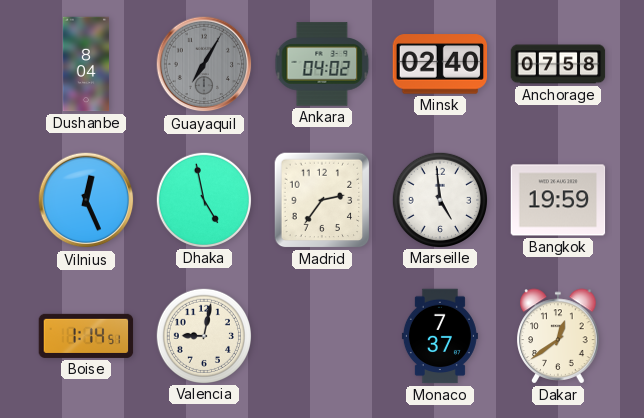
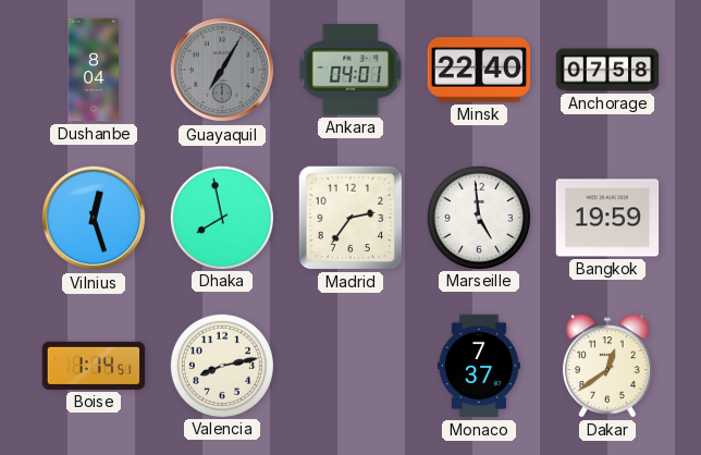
Ankara: 04:02 -> 04:01 (350, 70)
Minsk: 02:40 -> 22:40 (479, 70)
Vilnius: 12:26 -> 12:27 (94, 218)
Dhaka: 4:58 -> 7:58 (221, 217)
Valencia: 9:02 -> 8:13 (221, 365)
